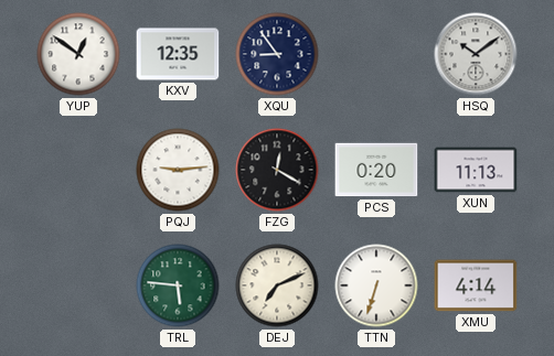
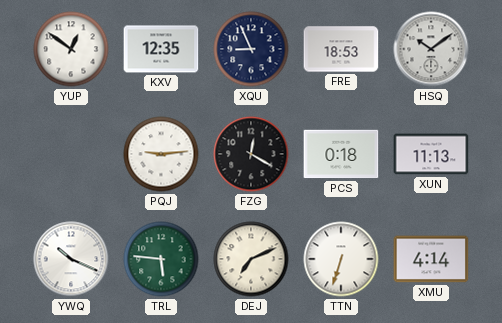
XQU: 8:54 -> 8:56 (251, 49)
FRE: none -> 18:53 (341, 49)
PCS: 0:20 -> 0:18 (341, 154)
YWQ: none -> 10:19 (71, 259)
